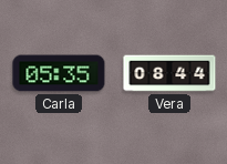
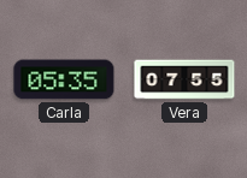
Vera: 08:44 -> 07:55 (184, 79)
